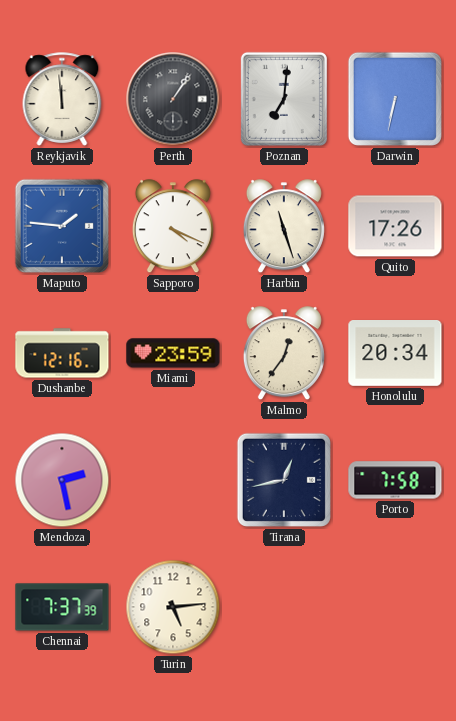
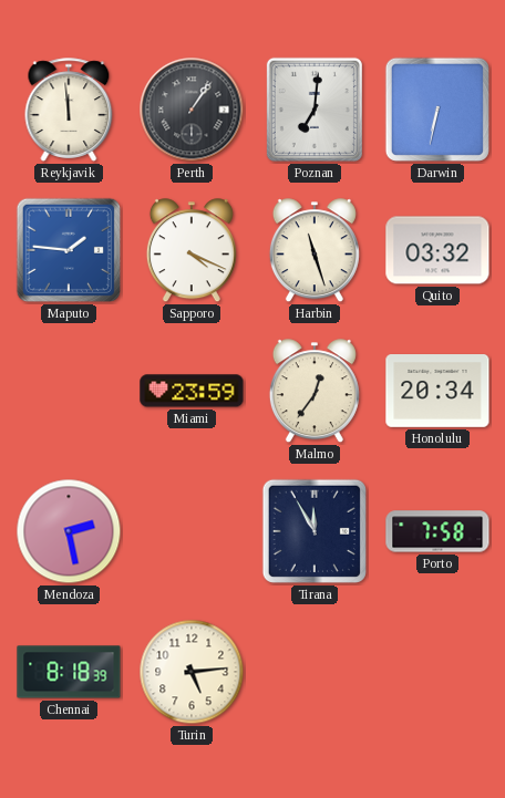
Quito: 17:26 -> 03:32 (437, 250)
Dushanbe: 12:16 -> none (62, 353)
Tirana: 12:43 -> 11:55 (315, 531)
Chennai: 7:37 -> 8:18 (69, 672)
